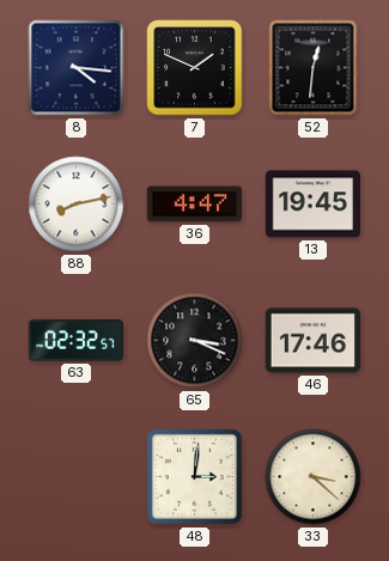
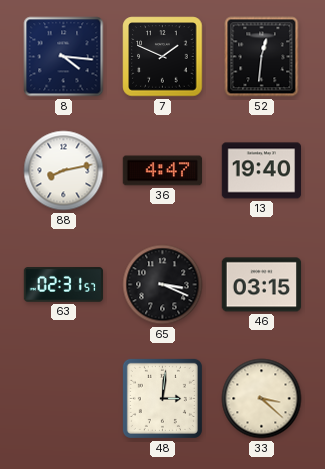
13: 19:45 -> 19:40 (262, 171)
63: 02:32 -> 02:31 (64, 285)
46: 17:46 -> 03:15 (262, 285)
